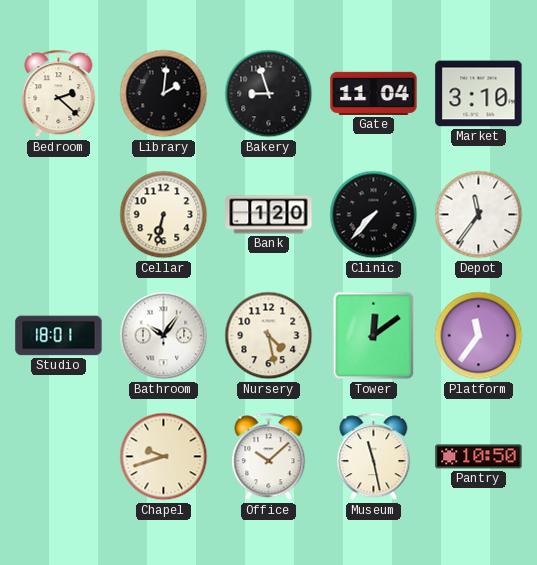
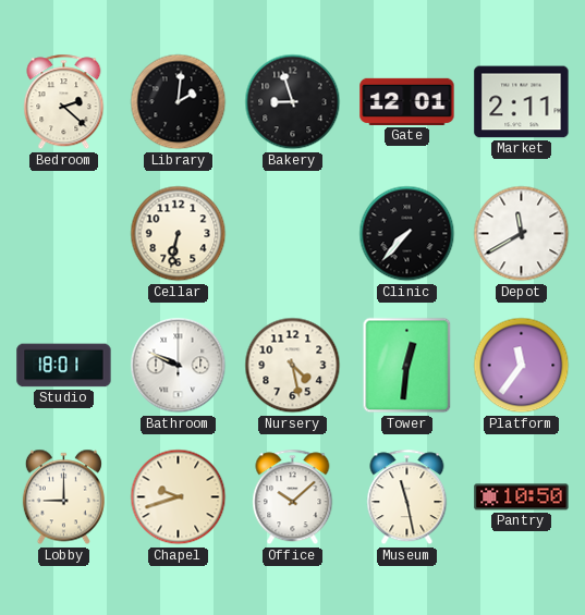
Gate: 11:04 -> 12:01 (407, 101)
Market: 3:10 -> 2:11 (522, 102)
Bank: 1:20 -> none (269, 215)
Depot: 11:36 -> 11:40 (522, 234)
Bathroom: 10:06 -> 9:49 (179, 366)
Tower: 12:09 -> 12:31 (407, 366)
Lobby: none -> 9:00 (63, 497)
